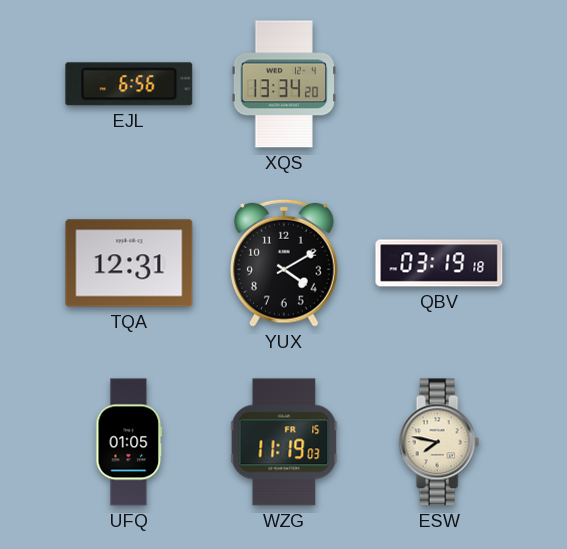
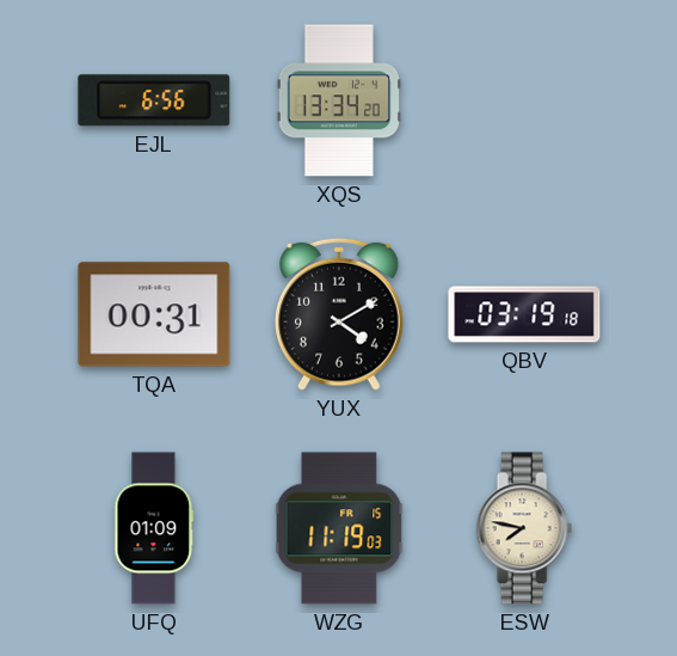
TQA: 12:31 -> 00:31 (154, 314)
UFQ: 01:05 -> 01:09 (154, 528)
